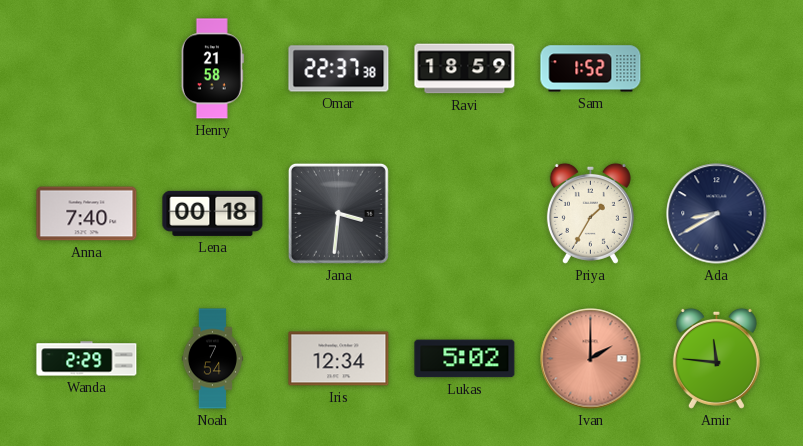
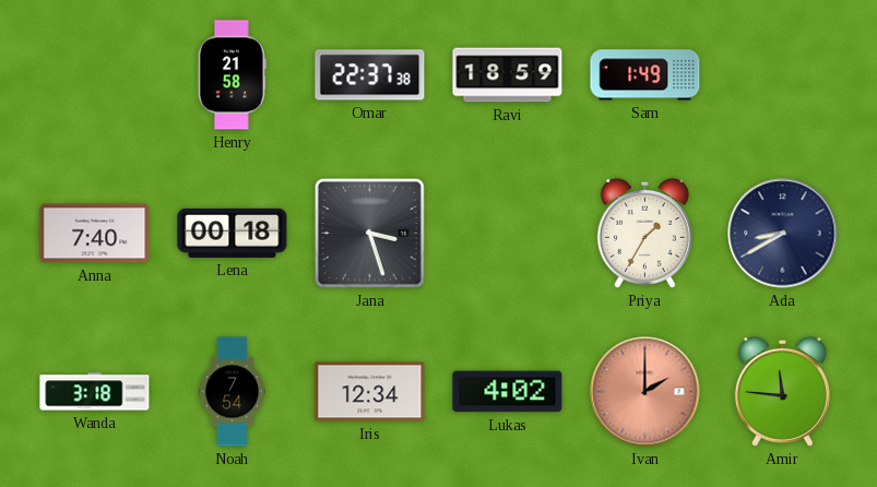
Sam: 1:52 -> 1:49 (645, 75)
Jana: 3:31 -> 3:27 (369, 233)
Wanda: 2:29 -> 3:18 (95, 392)
Lukas: 5:02 -> 4:02 (508, 392)
